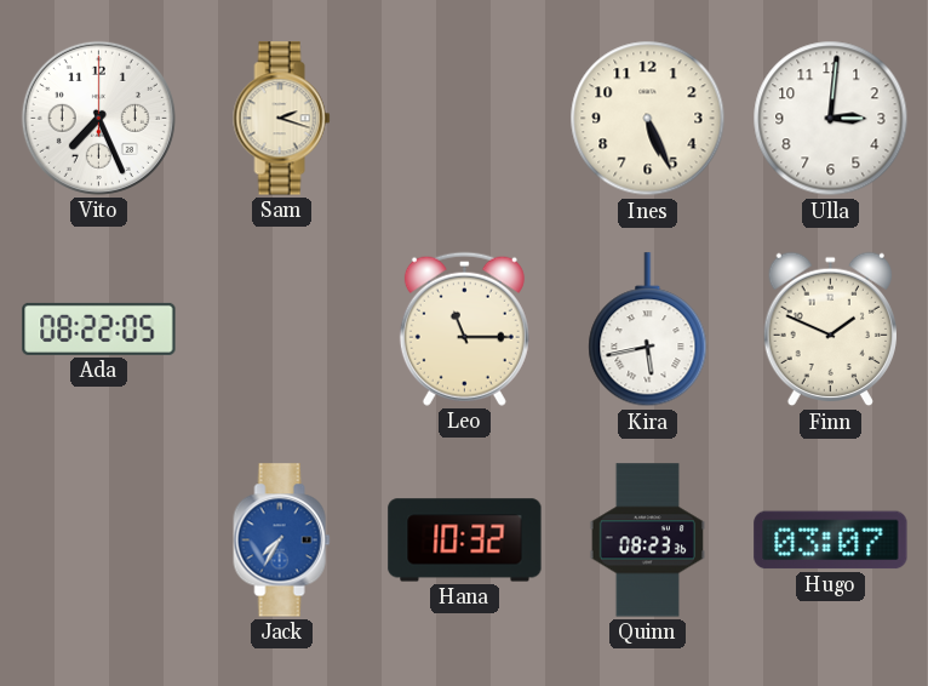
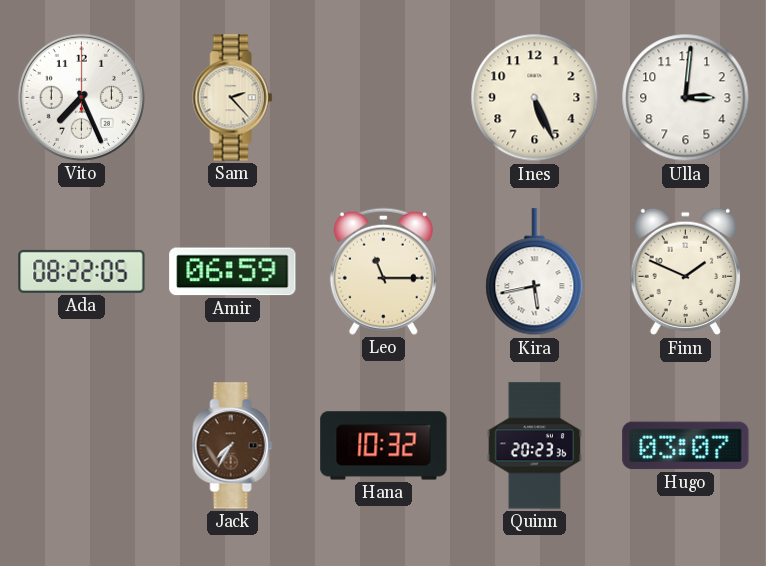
Sam: 2:18 -> 2:23 (233, 98)
Amir: none -> 06:59 (233, 272)
Jack dial: blue -> brown (233, 446)
Quinn: 08:23 -> 20:23 (534, 446)
